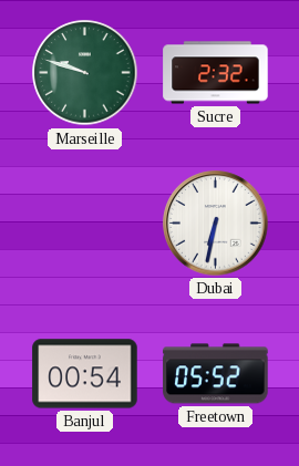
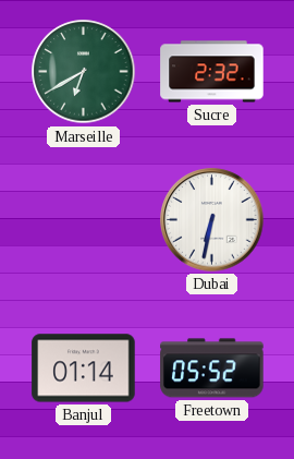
Marseille: 9:48 -> 6:40 (84, 72)
Banjul: 00:54 -> 01:14 (84, 369)
